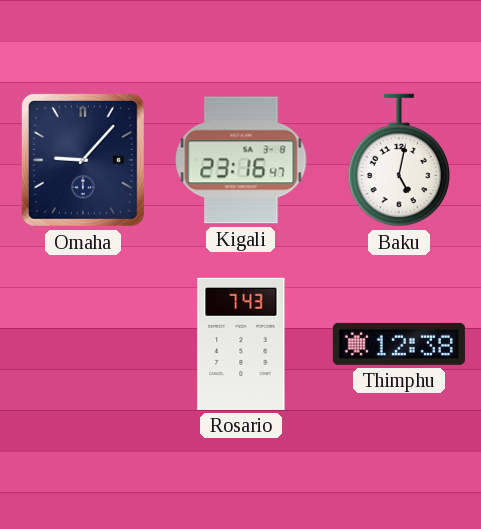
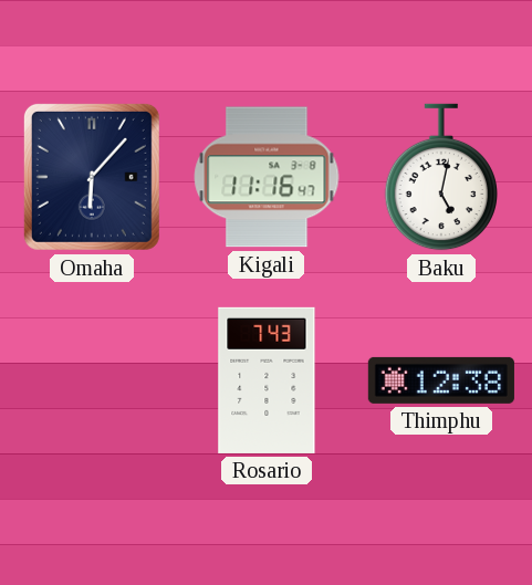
Omaha: 9:07 -> 6:07 (92, 177)
Kigali: 23:16 -> 11:16 (267, 177)
